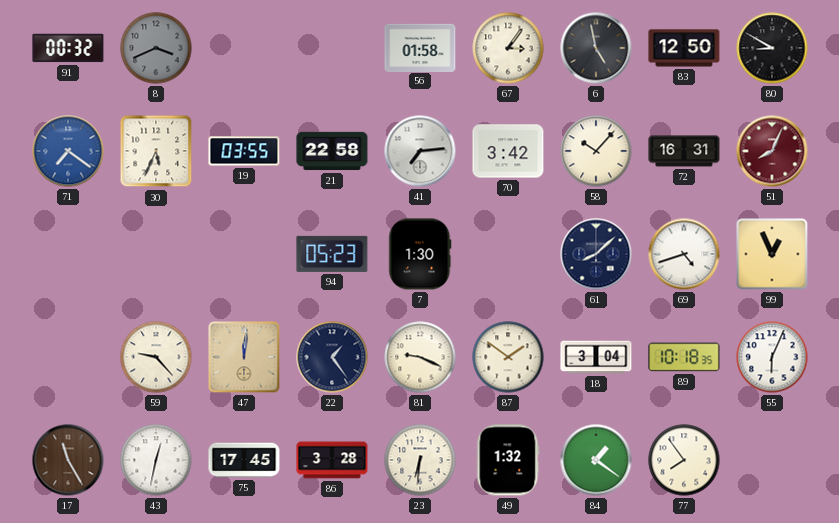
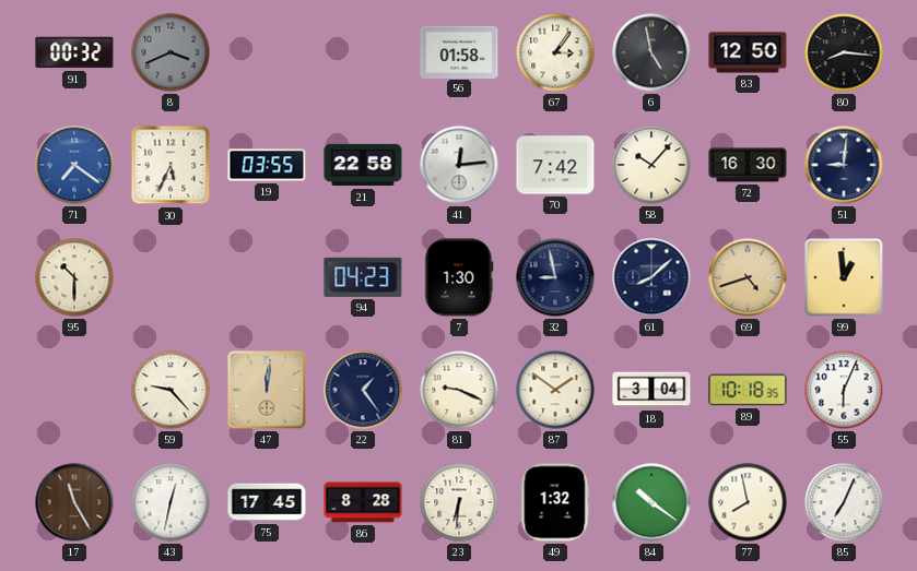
80: 8:50 -> 8:16 (844, 52)
41: 7:14 -> 12:14 (459, 165)
70: 3:42 -> 7:42 (555, 165)
72: 16:31 -> 16:30 (748, 165)
51: 8:04 -> 9:01 (844, 165)
51 dial: burgundy -> navy (844, 165)
95: none -> 10:30 (74, 277)
94: 05:23 -> 04:23 (363, 277)
32: none -> 8:58 (555, 277)
69 dial: white -> champagne (748, 277)
99: 12:56 -> 12:59 (844, 277)
86: 3:28 -> 8:28 (363, 502)
84: 1:21 -> 10:21 (651, 502)
77: 7:54 -> 7:58 (748, 502)
85: none -> 7:04 (844, 502)
